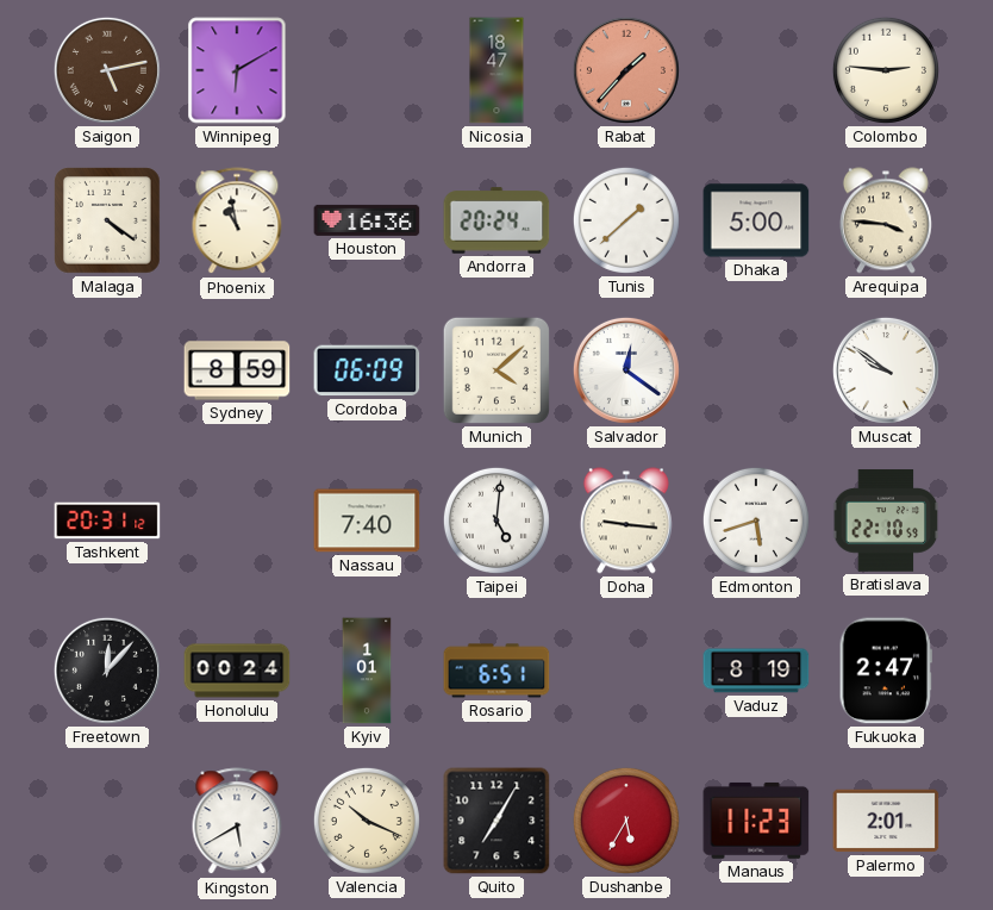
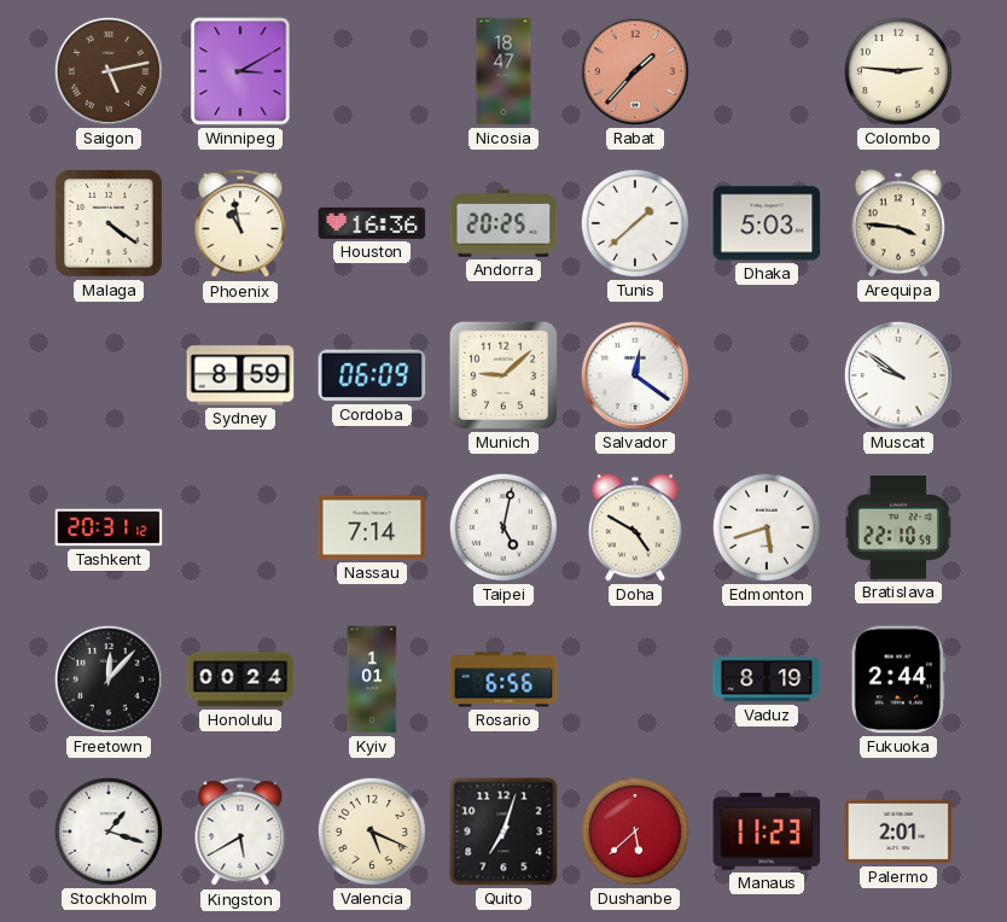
Winnipeg: 6:10 -> 3:10 (240, 71)
Andorra: 20:24 -> 20:25 (503, 223)
Dhaka: 5:00 -> 5:03 (767, 223)
Munich: 4:08 -> 9:08 (503, 375)
Nassau: 7:40 -> 7:14 (372, 527)
Taipei: 5:01 -> 5:02 (503, 527)
Doha: 9:16 -> 4:50 (635, 527)
Rosario: 6:51 -> 6:56 (503, 679)
Fukuoka: 2:47 -> 2:44 (898, 679)
Stockholm: none -> 1:18 (109, 831)
Valencia: 10:19 -> 5:19 (372, 831)
Quito: 7:05 -> 7:03 (503, 831)
Dushanbe: 5:35 -> 5:38 (635, 831)
